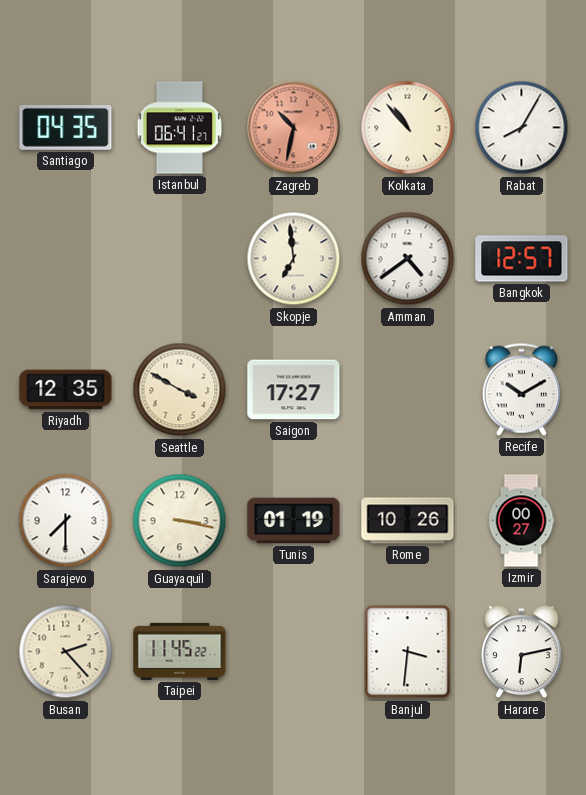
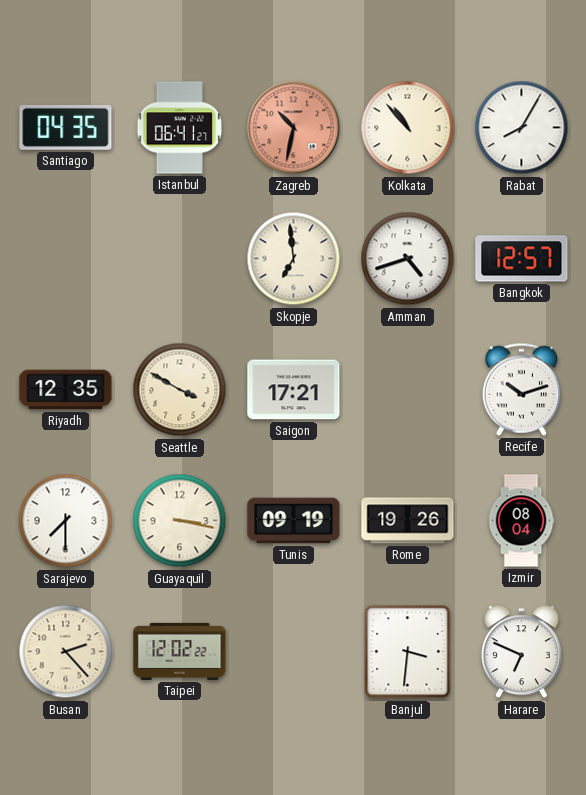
Amman: 4:39 -> 4:42 (408, 259)
Saigon: 17:27 -> 17:21 (294, 390)
Recife: 10:10 -> 10:12 (522, 389)
Tunis: 01:19 -> 09:19 (294, 521)
Rome: 10:26 -> 19:26 (408, 521)
Izmir: 00:27 -> 08:04 (521, 521)
Taipei: 11:45 -> 12:02 (180, 651)
Harare: 6:13 -> 6:49 (521, 652)
